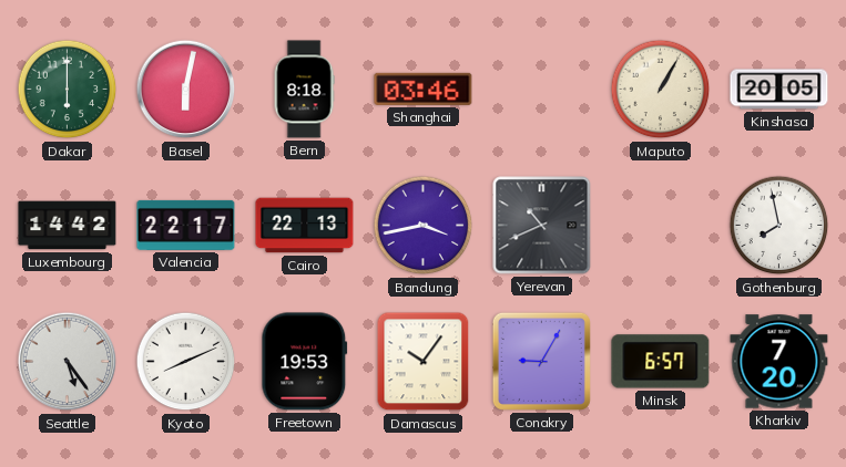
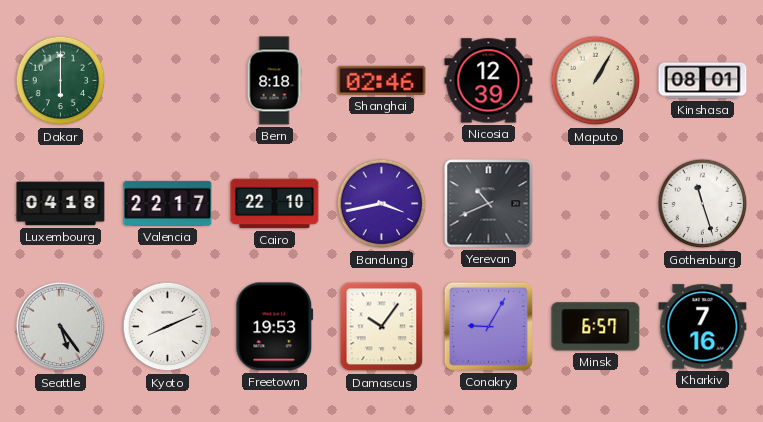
Basel: 6:02 -> none (186, 90)
Shanghai: 03:46 -> 02:46 (382, 80)
Nicosia: none -> 12:39 (489, 81)
Kinshasa: 20:05 -> 08:01 (703, 81)
Luxembourg: 14:42 -> 04:18 (61, 204)
Cairo: 22:13 -> 22:10 (275, 204)
Gothenburg: 7:58 -> 11:27 (703, 204)
Kharkiv: 7:20 -> 7:16 (703, 327)
